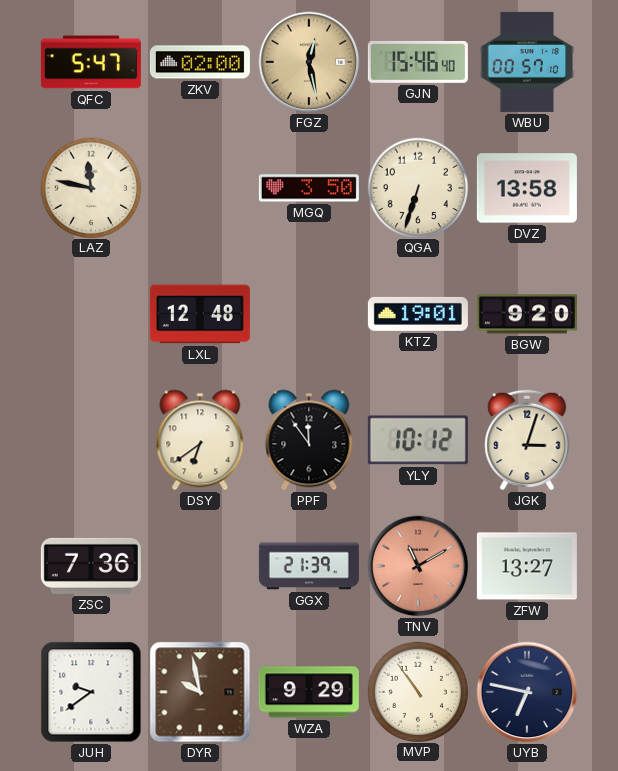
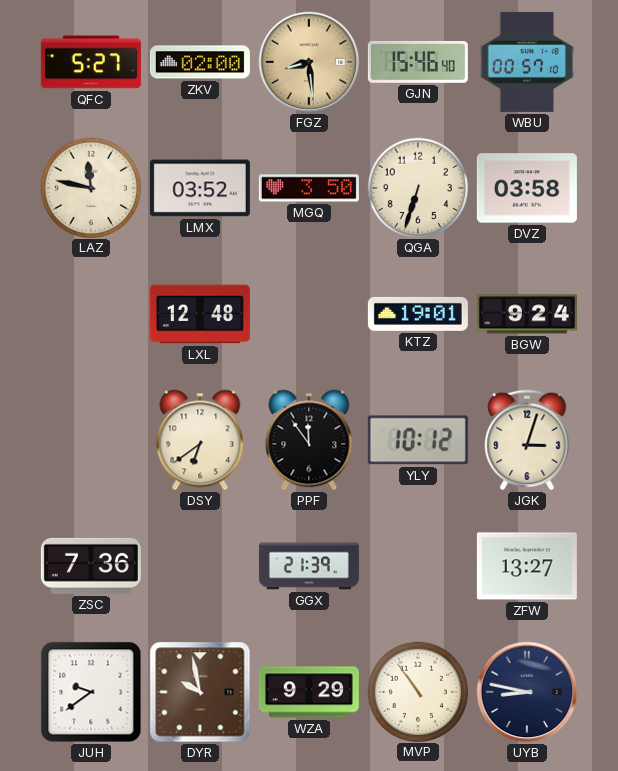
QFC: 5:47 -> 5:27 (91, 62)
FGZ: 12:28 -> 8:29 (309, 62)
LMX: none -> 03:52 (200, 188)
DVZ: 13:58 -> 03:58 (527, 188)
BGW: 9:20 -> 9:24 (527, 314)
TNV: 11:10 -> none (418, 566)
UYB: 6:47 -> 8:47 (527, 692)
